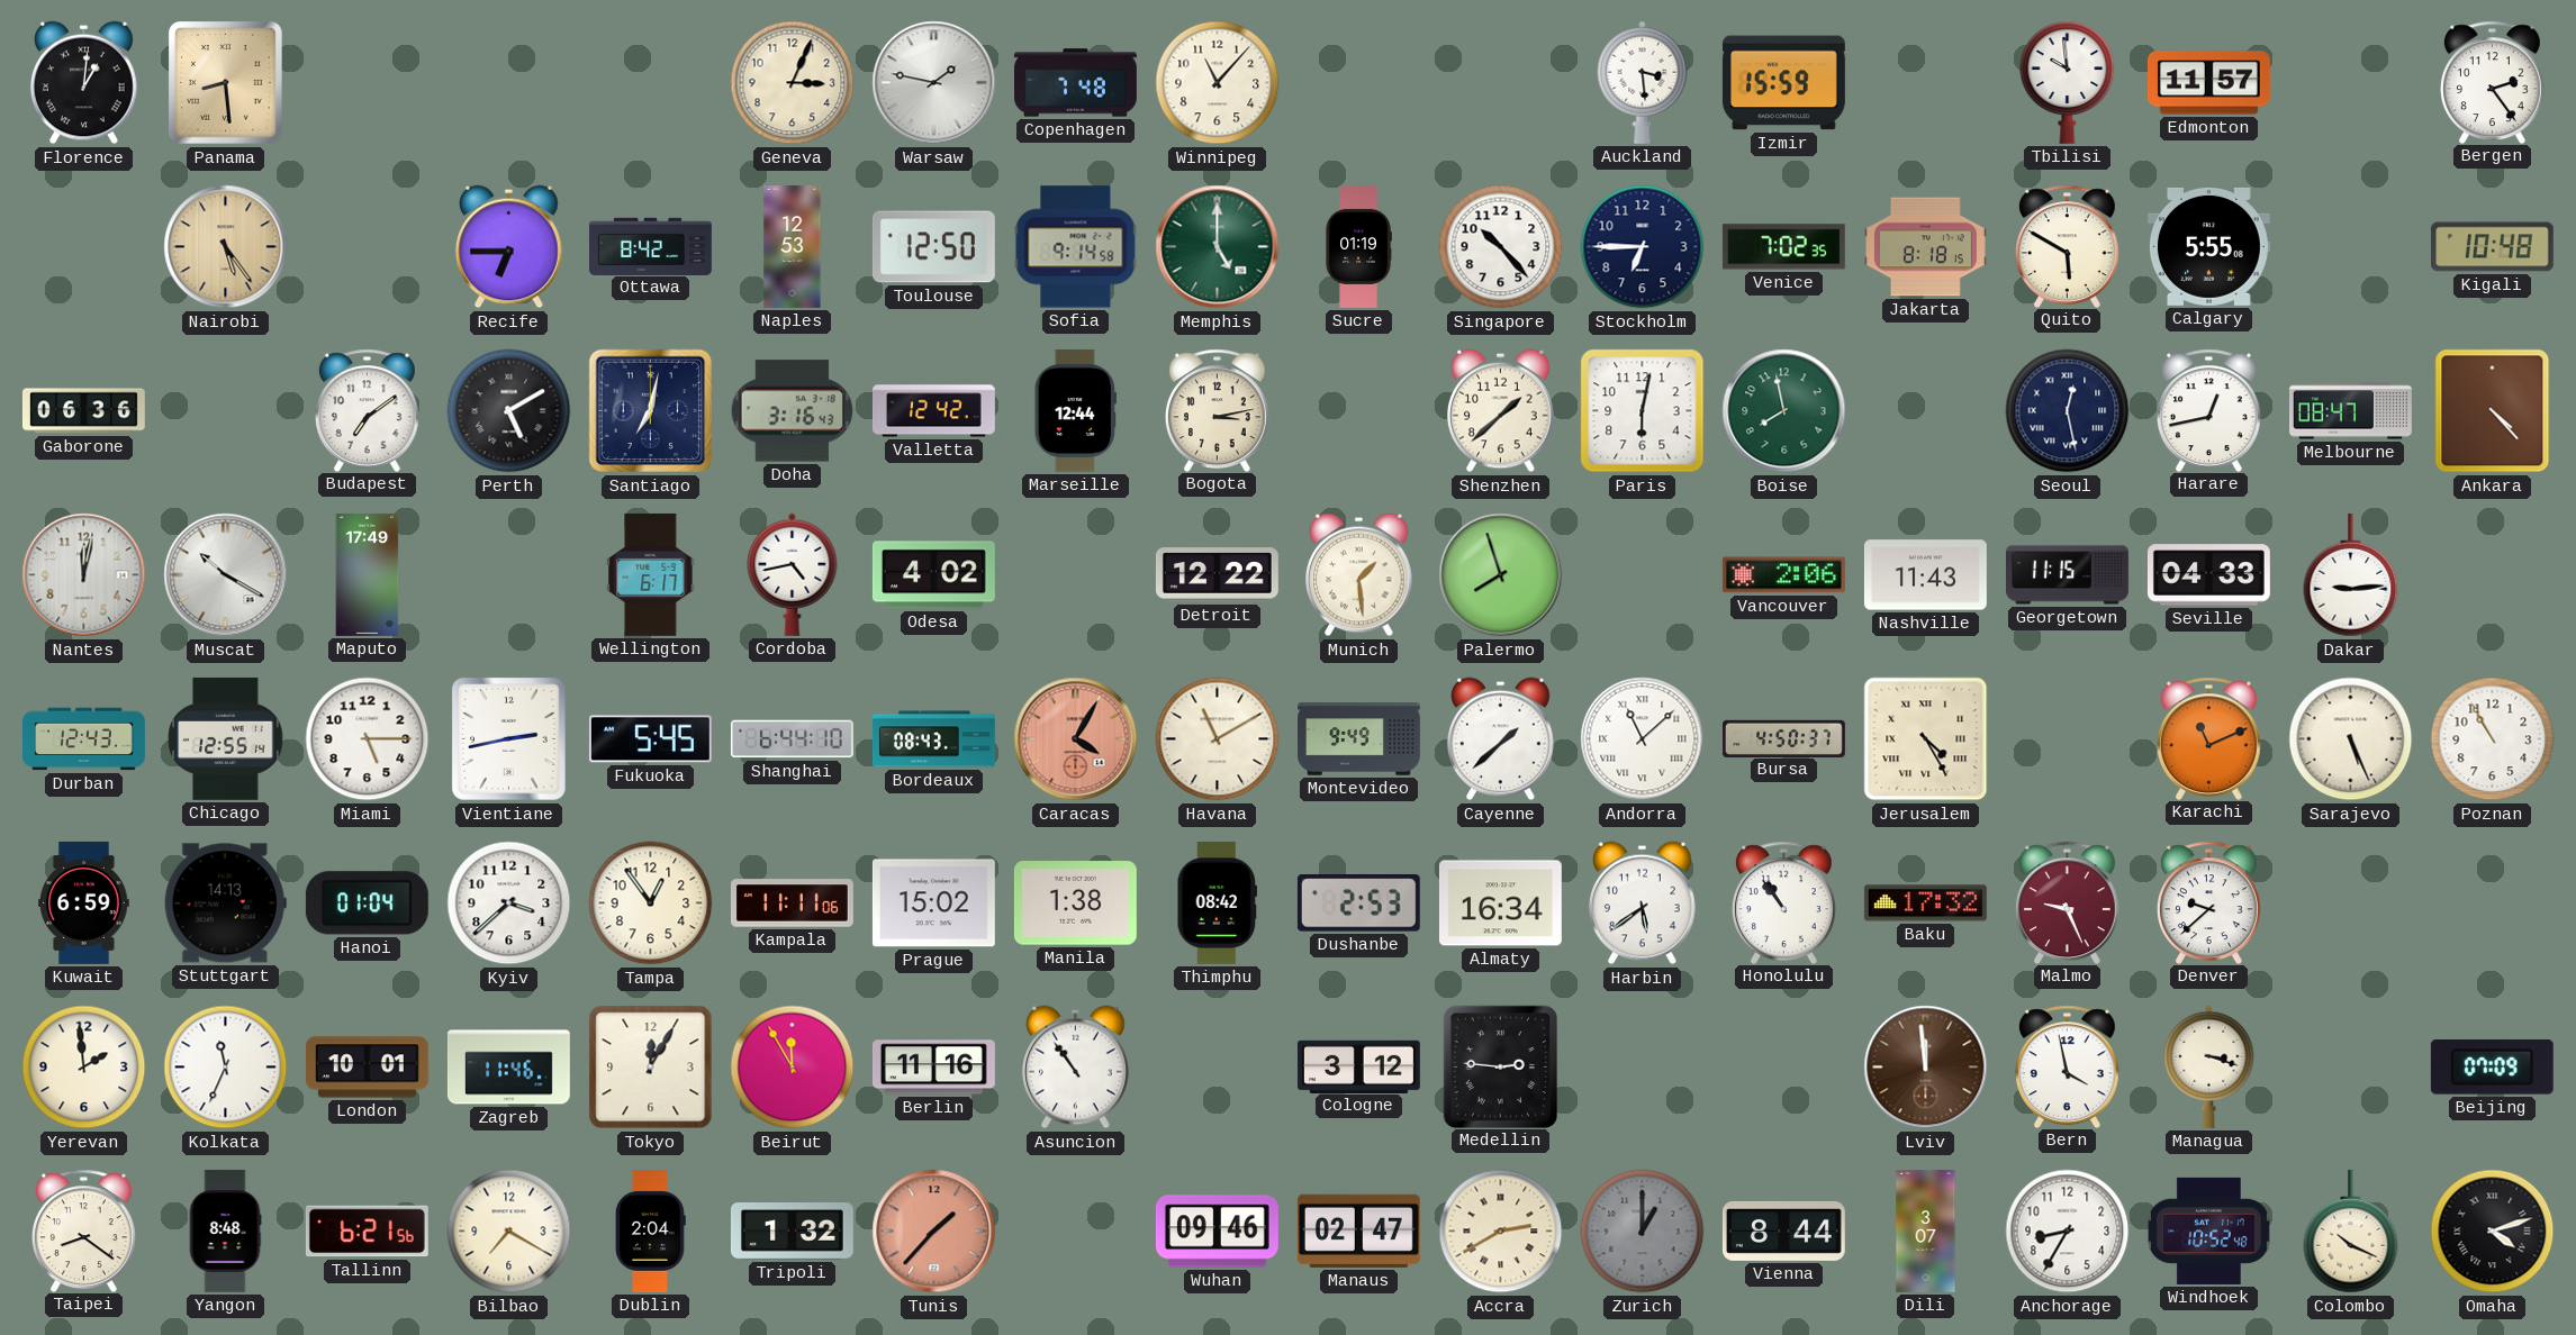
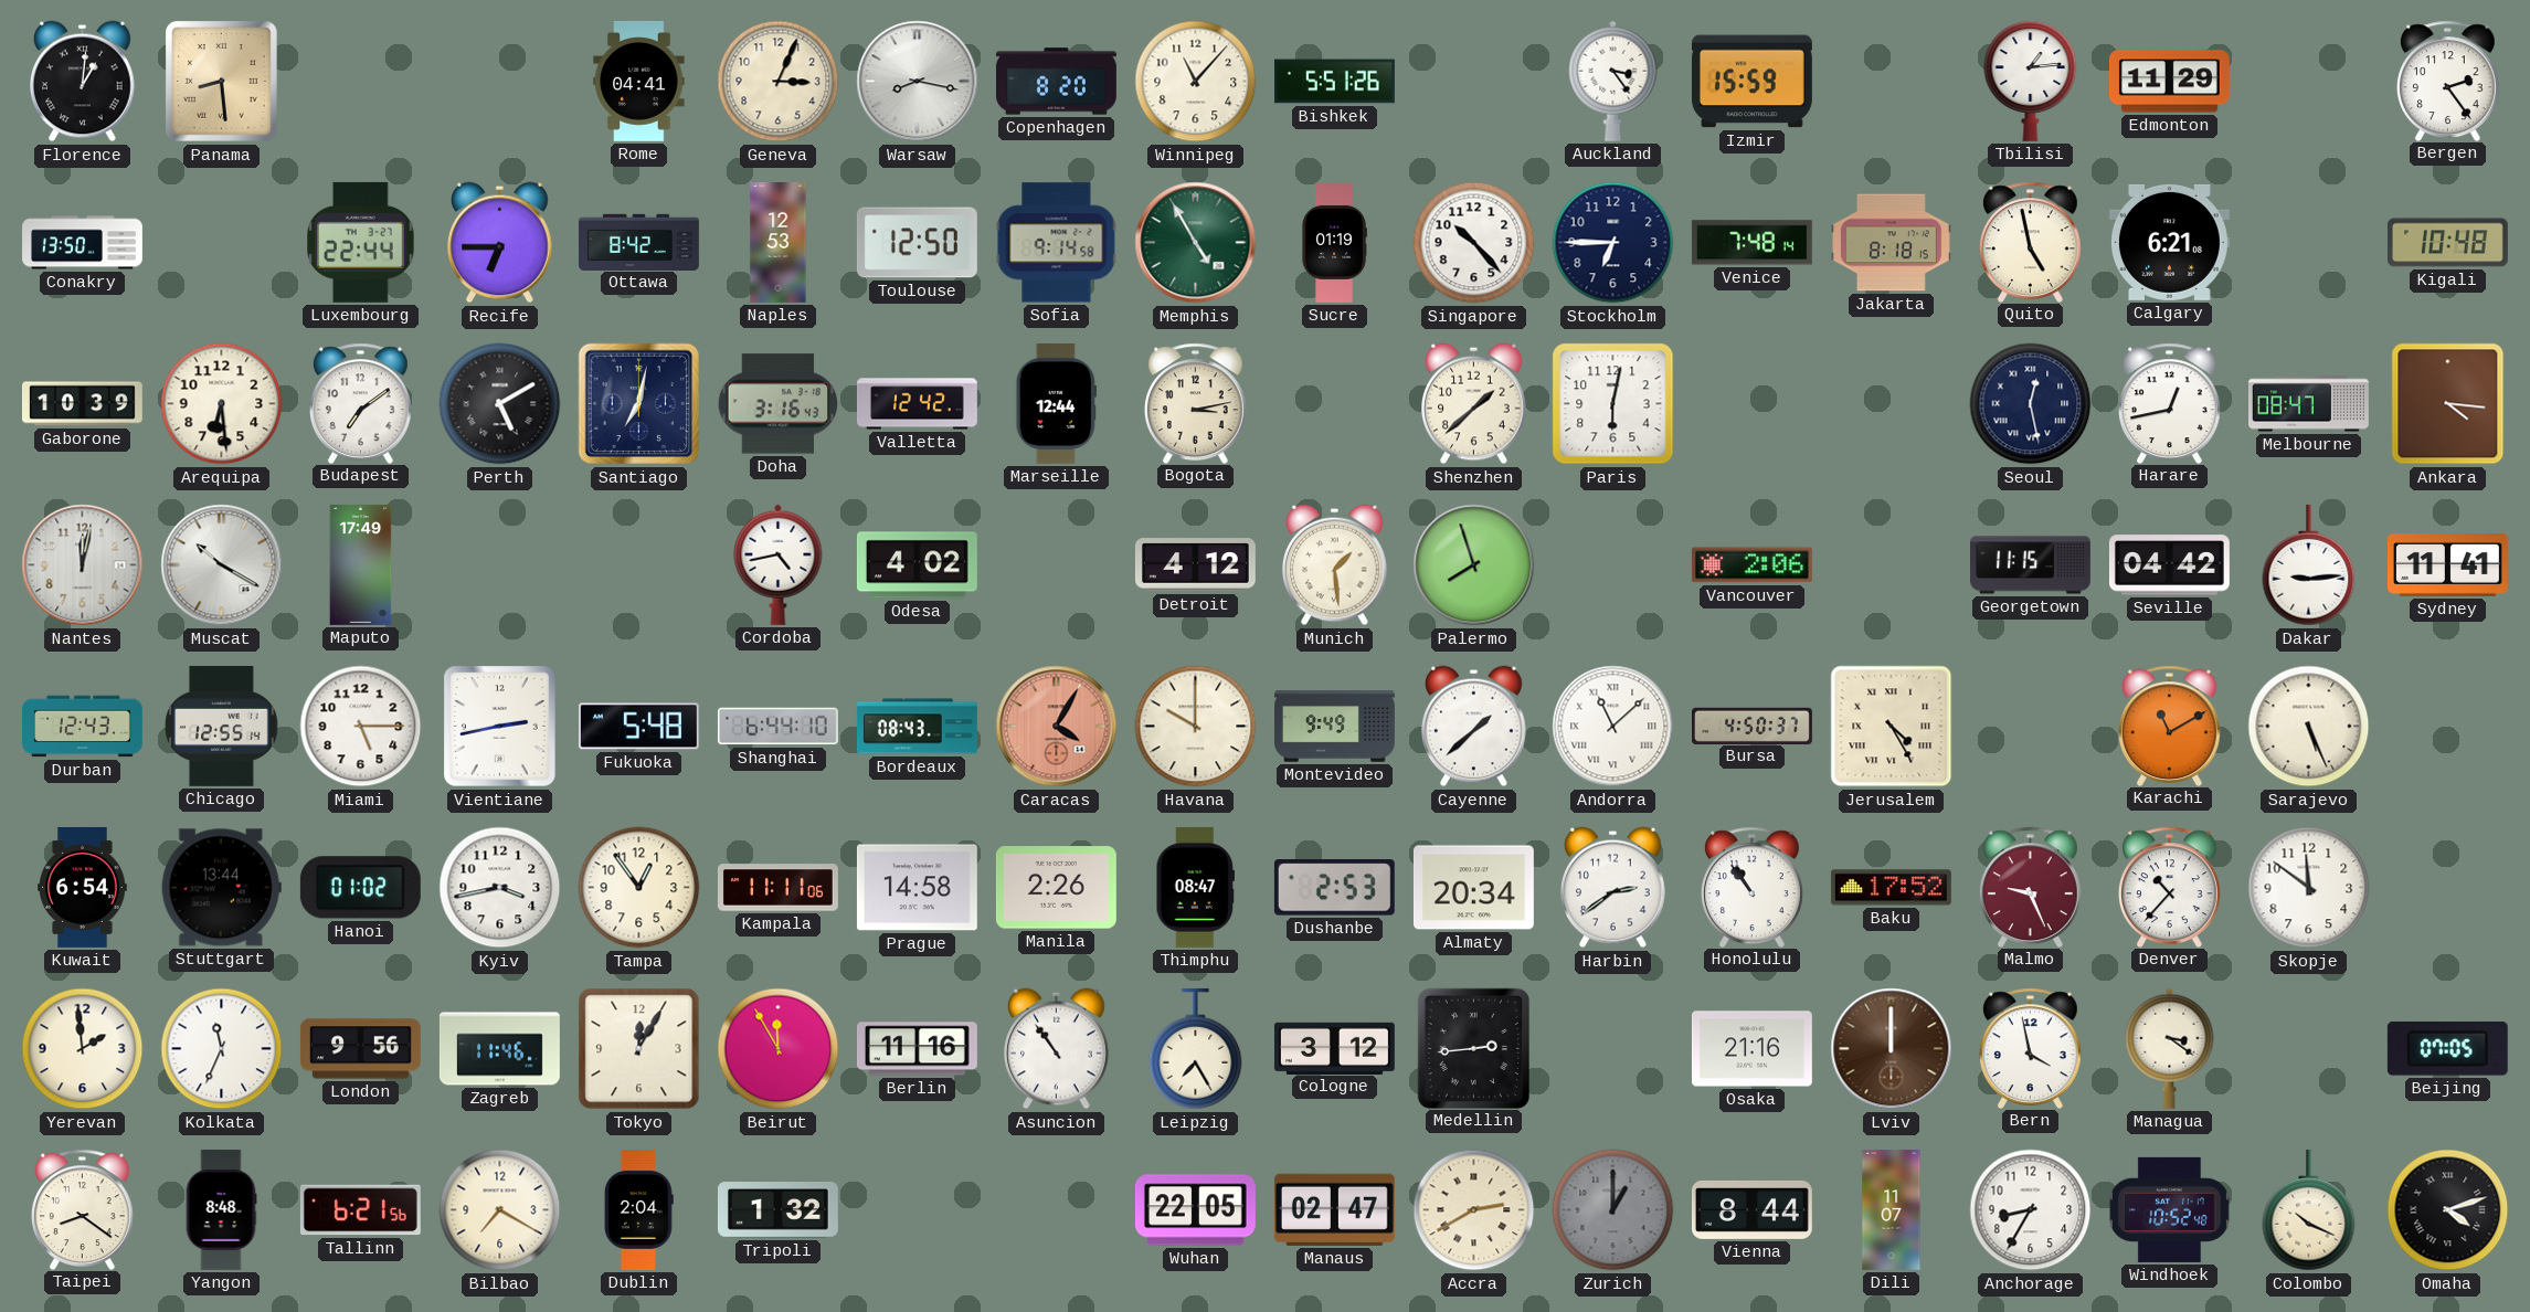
Rome: none -> 04:41 (639, 81)
Warsaw: 1:47 -> 8:17 (918, 82)
Copenhagen: 7:48 -> 8:20 (1057, 82)
Bishkek: none -> 5:51 (1335, 82)
Auckland: 3:29 -> 3:24 (1613, 81)
Tbilisi: 9:59 -> 1:14 (2031, 81)
Edmonton: 11:57 -> 11:29 (2169, 82)
Conakry: none -> 13:50 (83, 243)
Nairobi: 5:24 -> none (226, 247)
Luxembourg: none -> 22:44 (361, 242)
Memphis: 5:00 -> 4:55 (1196, 243)
Venice: 7:02 -> 7:48 (1751, 243)
Quito: 5:50 -> 4:58 (2031, 242)
Calgary: 5:55 -> 6:21 (2169, 242)
Gaborone: 06:36 -> 10:39 (82, 404)
Arequipa: none -> 6:29 (222, 404)
Boise: 7:58 -> none (1784, 411)
Ankara: 4:23 -> 4:16 (2448, 404)
Wellington: 6:17 -> none (651, 574)
Detroit: 12:22 -> 4:12 (1195, 565)
Nashville: 11:43 -> none (1925, 575)
Seville: 04:33 -> 04:42 (2169, 565)
Sydney: none -> 11:41 (2447, 565)
Fukuoka: 5:45 -> 5:48 (638, 727)
Havana: 11:10 -> 10:00 (1196, 727)
Karachi: 11:11 -> 11:10 (2170, 726)
Poznan: 10:55 -> none (2493, 739)
Kuwait: 6:59 -> 6:54 (83, 887)
Stuttgart: 14:13 -> 13:44 (221, 888)
Hanoi: 01:04 -> 01:02 (360, 888)
Kyiv: 3:38 -> 3:43 (500, 888)
Prague: 15:02 -> 14:58 (917, 888)
Manila: 1:38 -> 2:26 (1056, 888)
Thimphu: 08:42 -> 08:47 (1196, 887)
Almaty: 16:34 -> 20:34 (1473, 888)
Harbin: 5:39 -> 2:39 (1613, 888)
Baku: 17:32 -> 17:52 (1891, 888)
Denver: 9:38 -> 10:37 (2170, 887)
Skopje: none -> 11:51 (2309, 888)
London: 10:01 -> 9:56 (360, 1049)
Leipzig: none -> 7:25 (1196, 1049)
Medellin: 2:46 -> 2:44 (1473, 1048)
Osaka: none -> 21:16 (1751, 1049)
Lviv: 11:59 -> 12:00 (1892, 1049)
Managua: 3:18 -> 3:21 (2170, 1048)
Beijing: 07:09 -> 07:05 (2447, 1049)
Tunis: 1:37 -> none (934, 1232)
Wuhan: 09:46 -> 22:05 (1195, 1210)
Dili: 3:07 -> 11:07 (1892, 1210)
